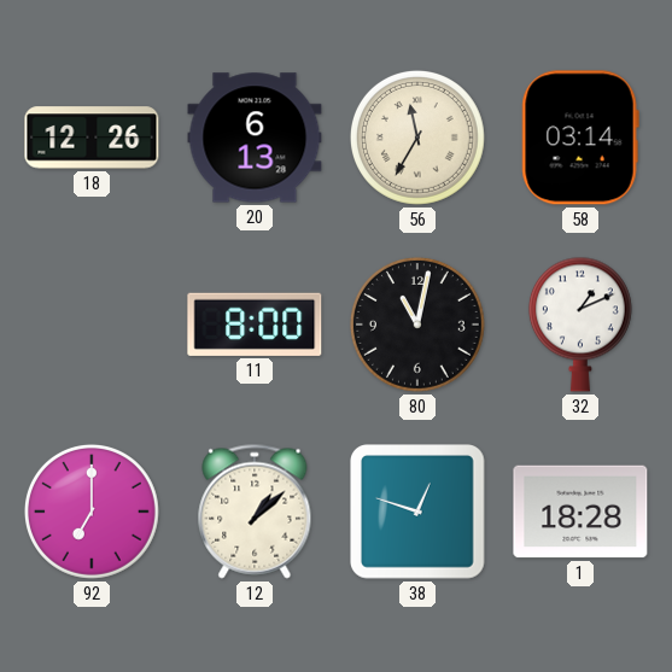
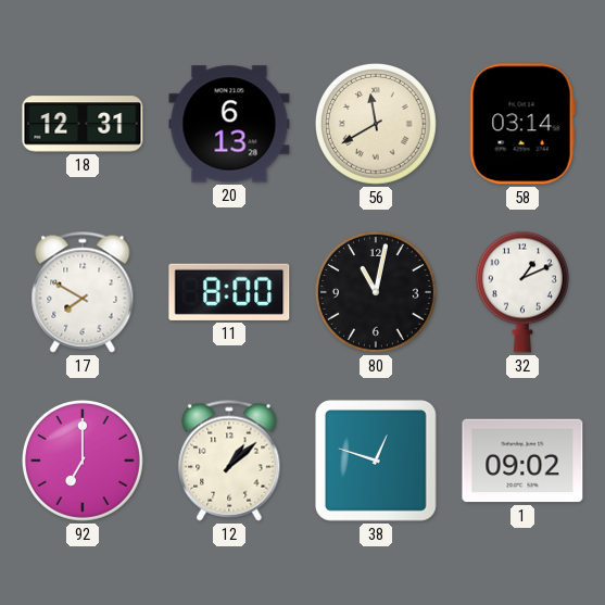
18: 12:26 -> 12:31 (83, 124)
56: 11:35 -> 11:40 (376, 124)
17: none -> 7:50 (83, 292)
1: 18:28 -> 09:02 (522, 461)
